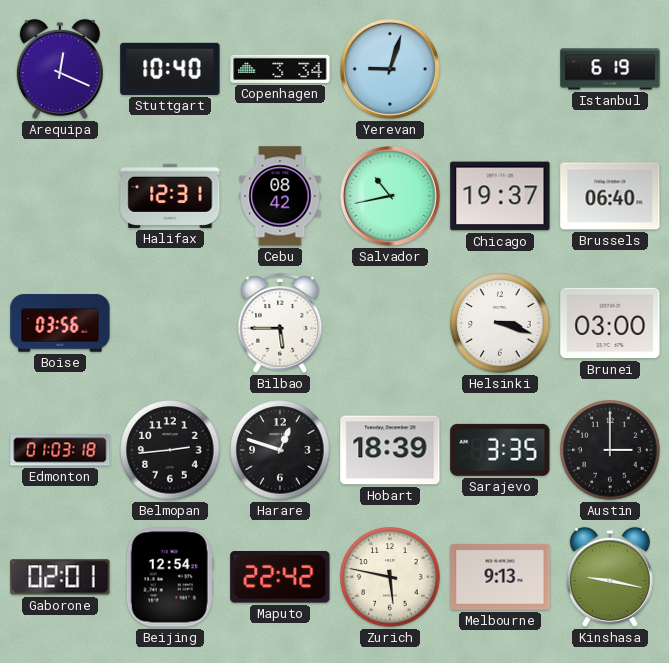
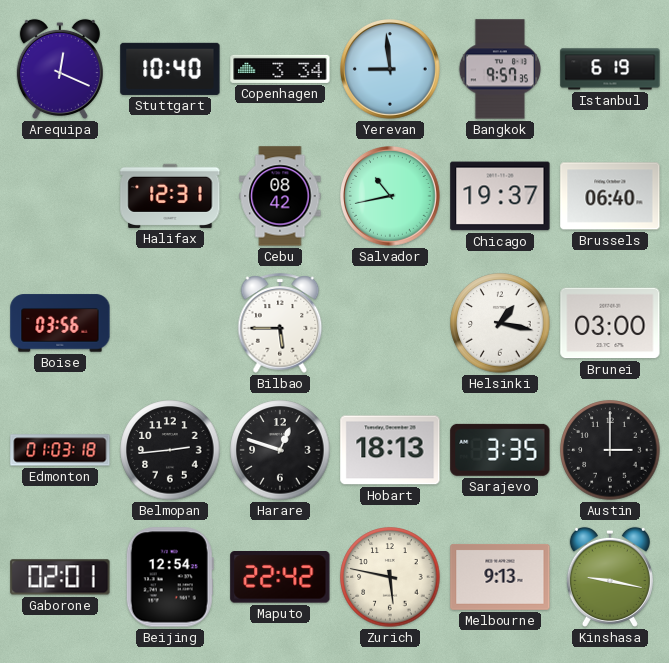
Yerevan: 9:03 -> 8:59 (391, 70)
Bangkok: none -> 9:57 (499, 69)
Helsinki: 3:18 -> 1:17 (500, 323)
Hobart: 18:39 -> 18:13 (390, 450)
